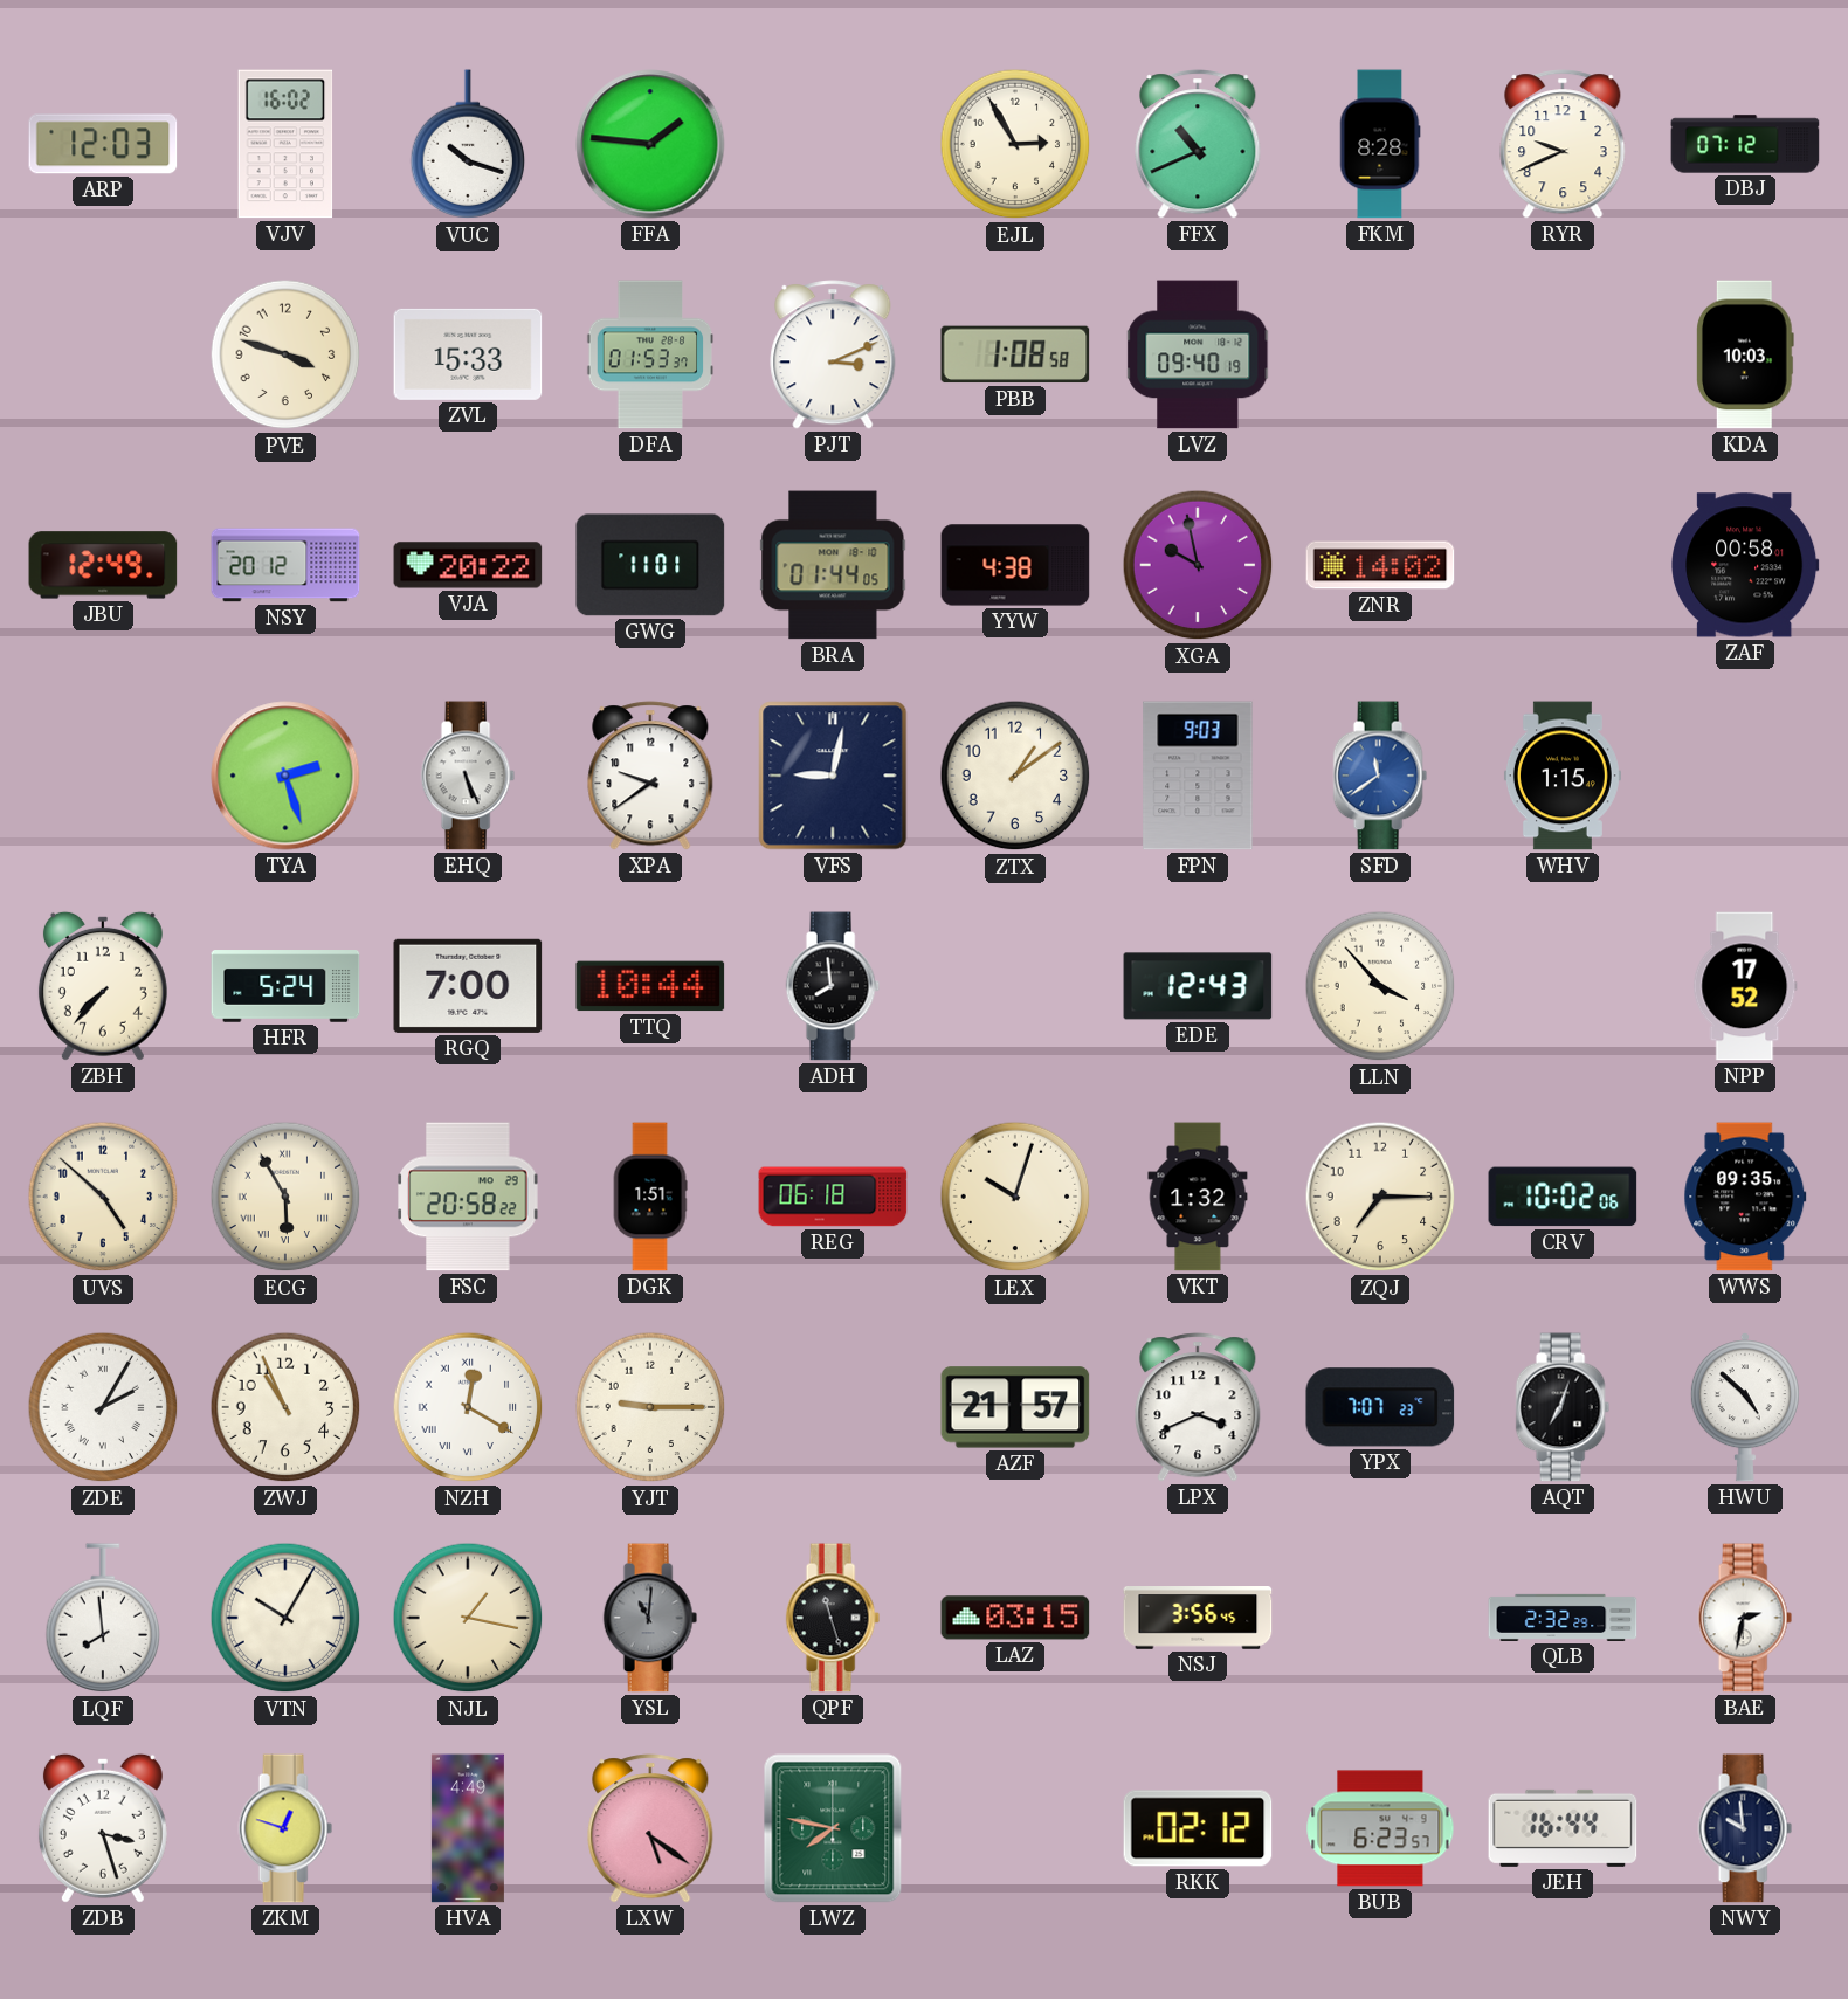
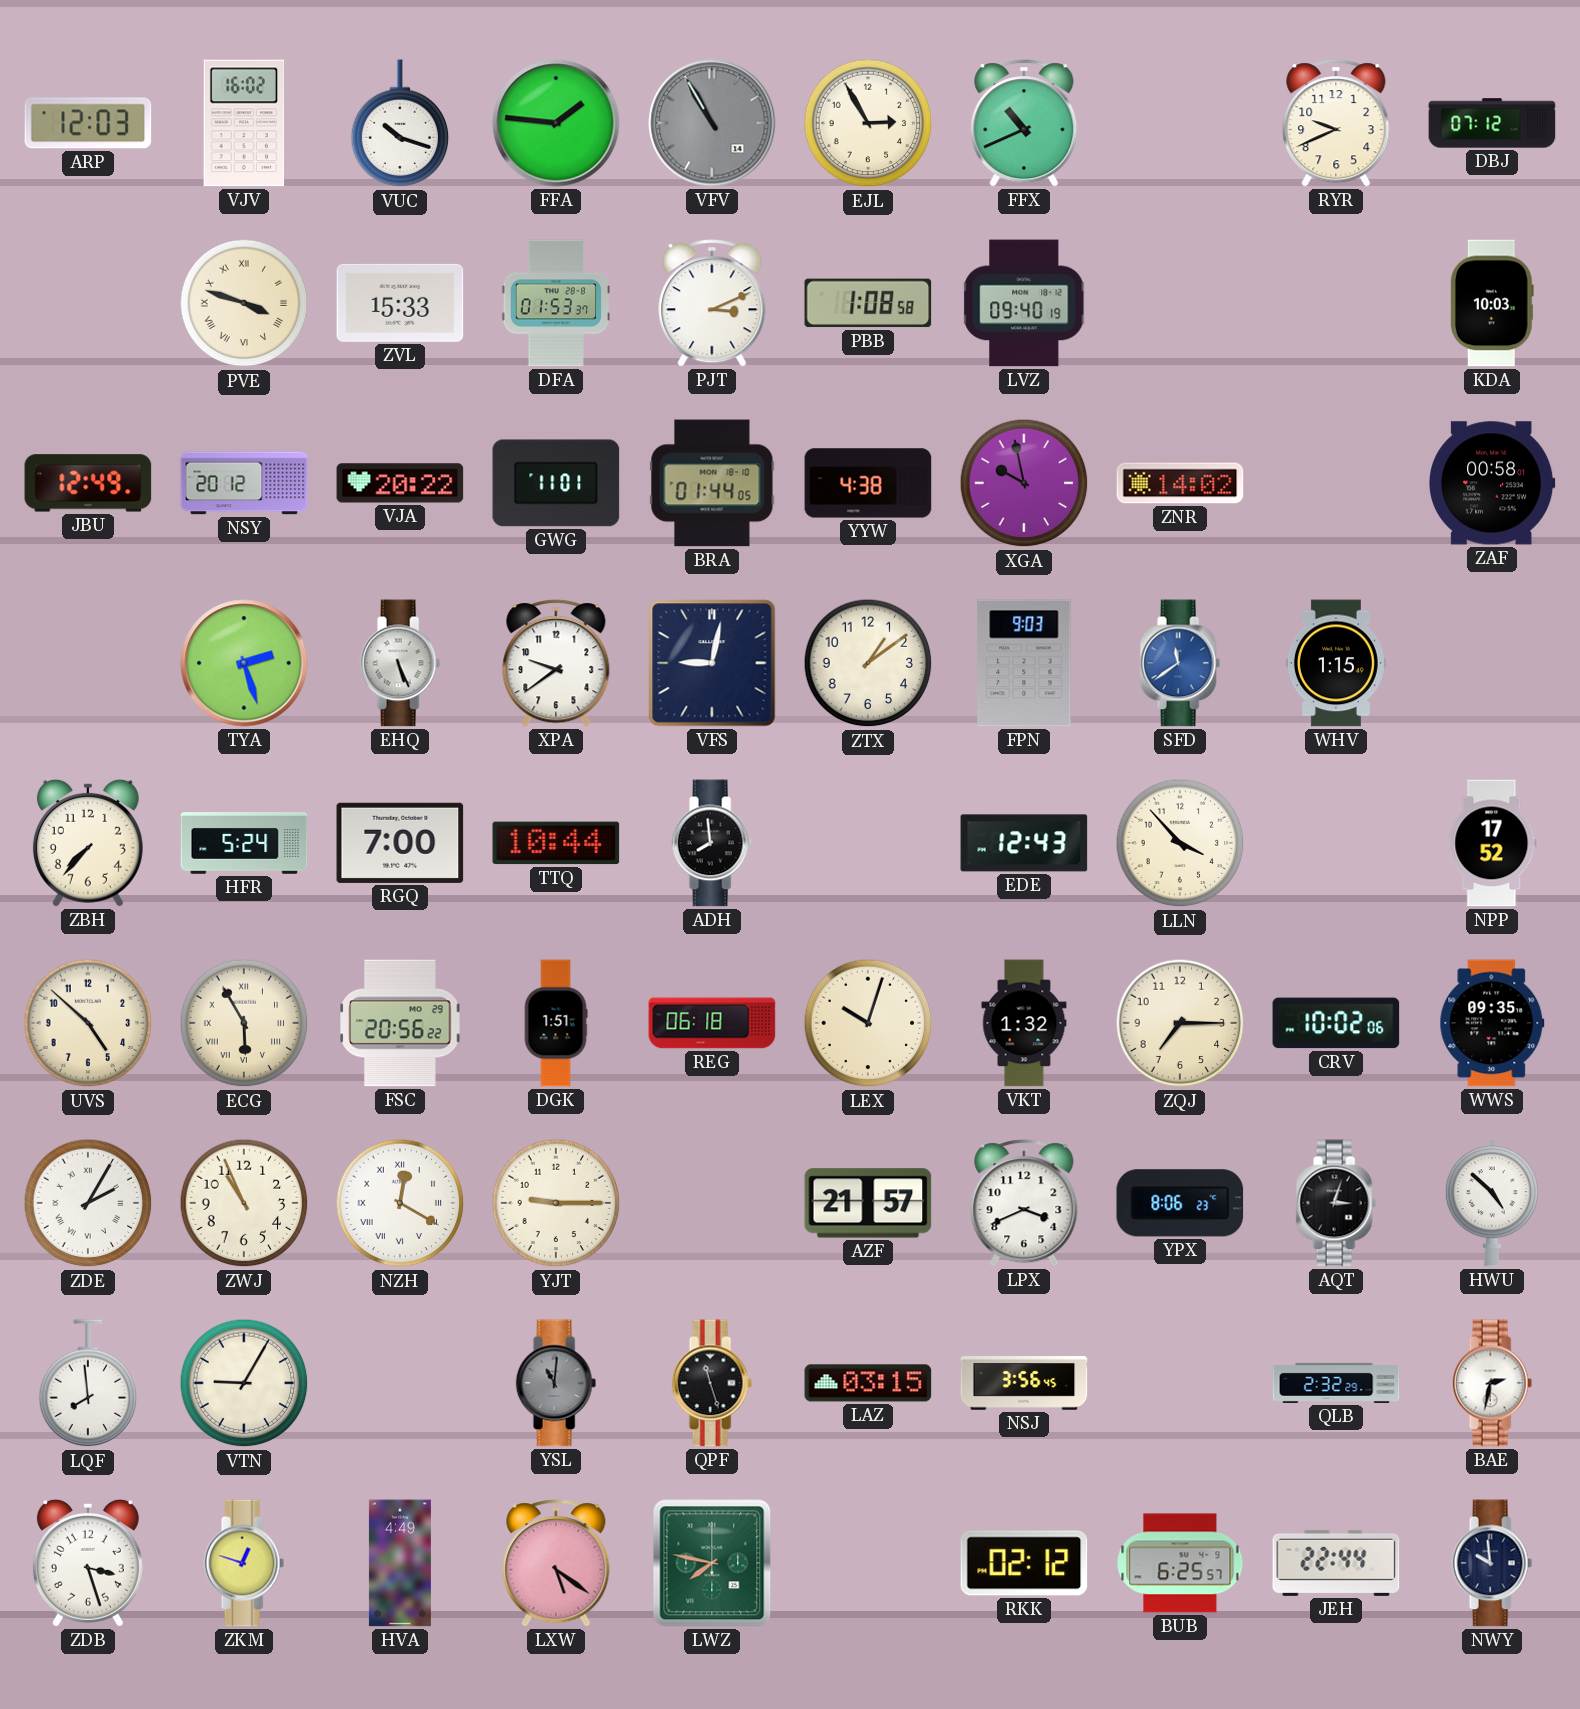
VFV: none -> 10:55 (712, 123)
FKM: 8:28 -> none (1380, 144)
PVE numerals: Arabic -> Roman (244, 303)
FSC: 20:58 -> 20:56 (400, 1023)
YPX: 7:07 -> 8:06 (1180, 1203)
AQT: 7:03 -> 3:03 (1336, 1203)
VTN: 10:05 -> 9:05 (244, 1383)
NJL: 1:17 -> none (468, 1618)
BUB: 6:23 -> 6:25 (1180, 1563)
JEH: 16:44 -> 22:44 (1336, 1563)
